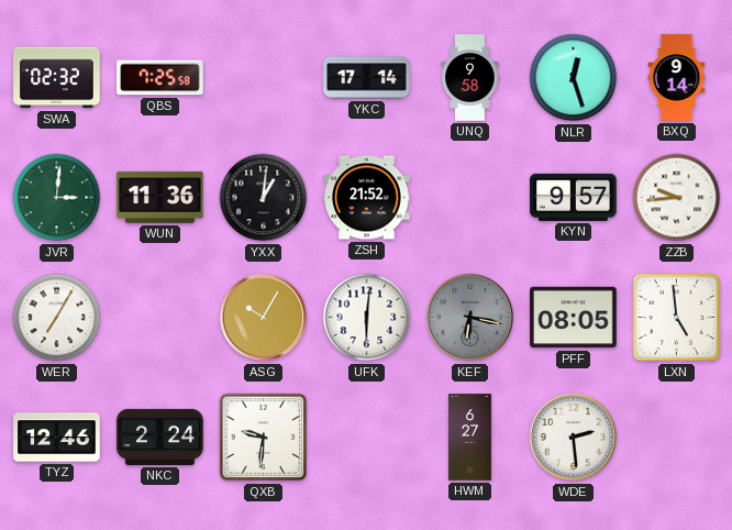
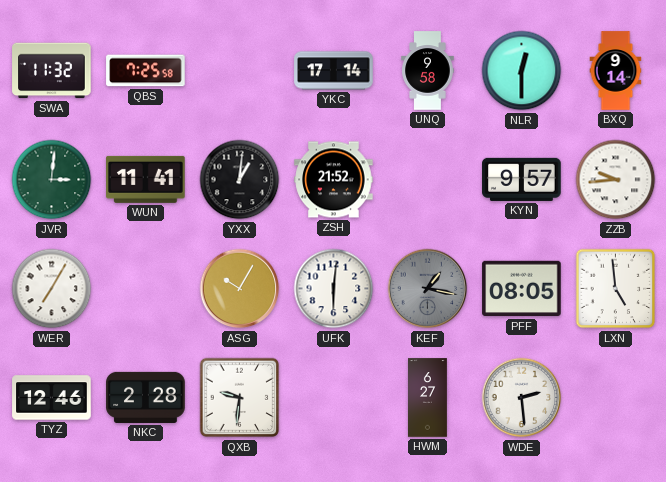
SWA: 02:32 -> 11:32 (52, 71)
NLR: 12:27 -> 12:30 (522, 71)
WUN: 11:36 -> 11:41 (146, 179)
KEF: 6:17 -> 1:17 (428, 289)
NKC: 2:24 -> 2:28 (146, 397)
